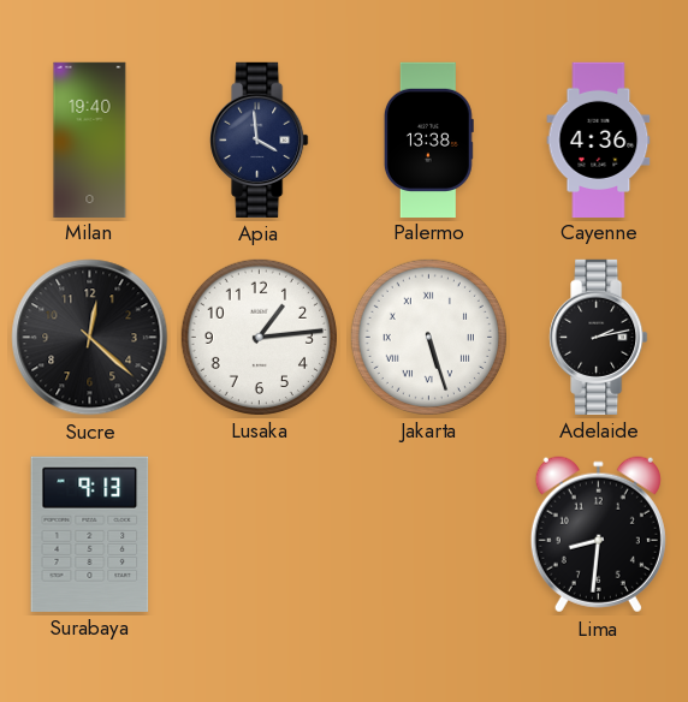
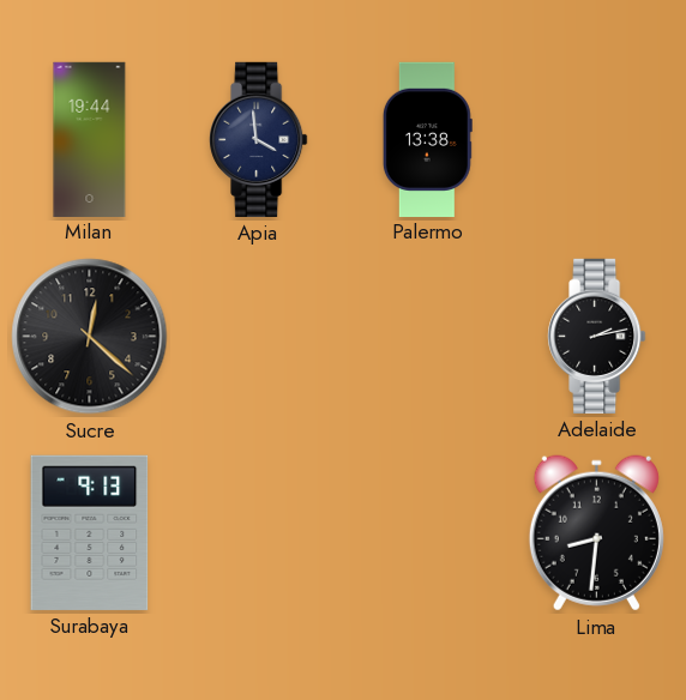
Milan: 19:40 -> 19:44 (90, 139)
Cayenne: 4:36 -> none (599, 139)
Lusaka: 1:14 -> none (259, 337)
Jakarta: 5:27 -> none (428, 337)
